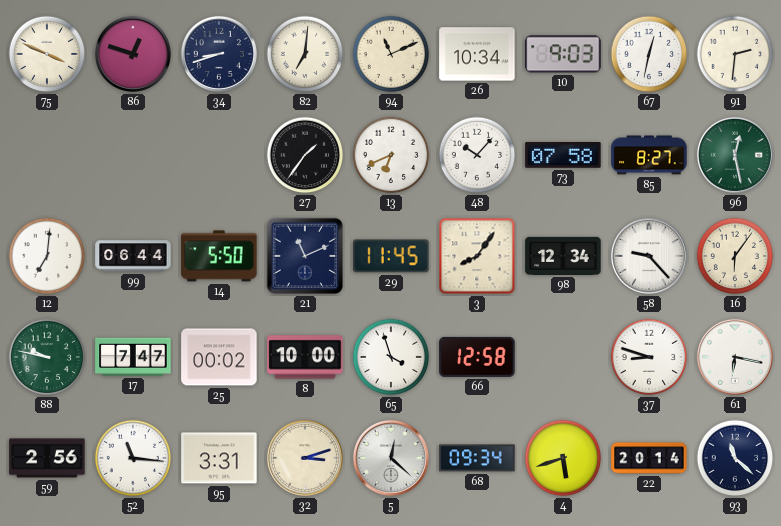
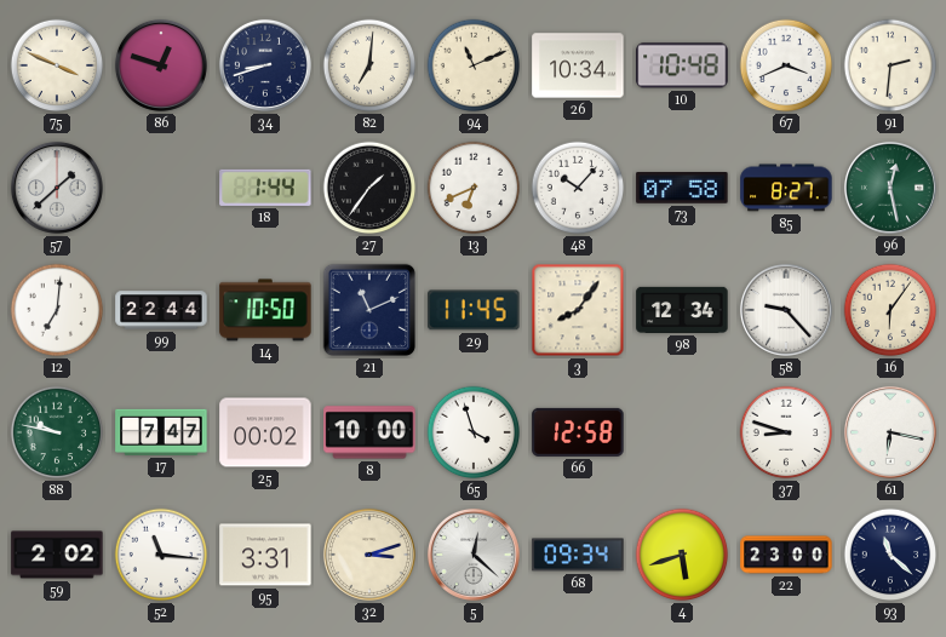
10: 9:03 -> 10:48 (682, 65)
67: 12:32 -> 3:41 (786, 65)
57: none -> 1:38 (57, 188)
18: none -> 1:44 (265, 188)
99: 06:44 -> 22:44 (161, 310)
14: 5:50 -> 10:50 (265, 310)
59: 2:56 -> 2:02 (57, 555)
22: 20:14 -> 23:00 (786, 555)
